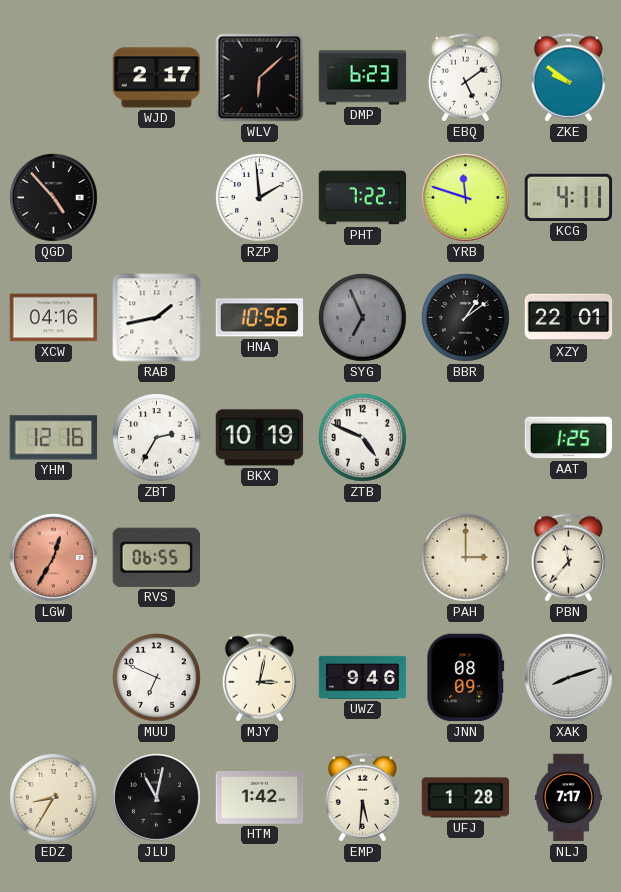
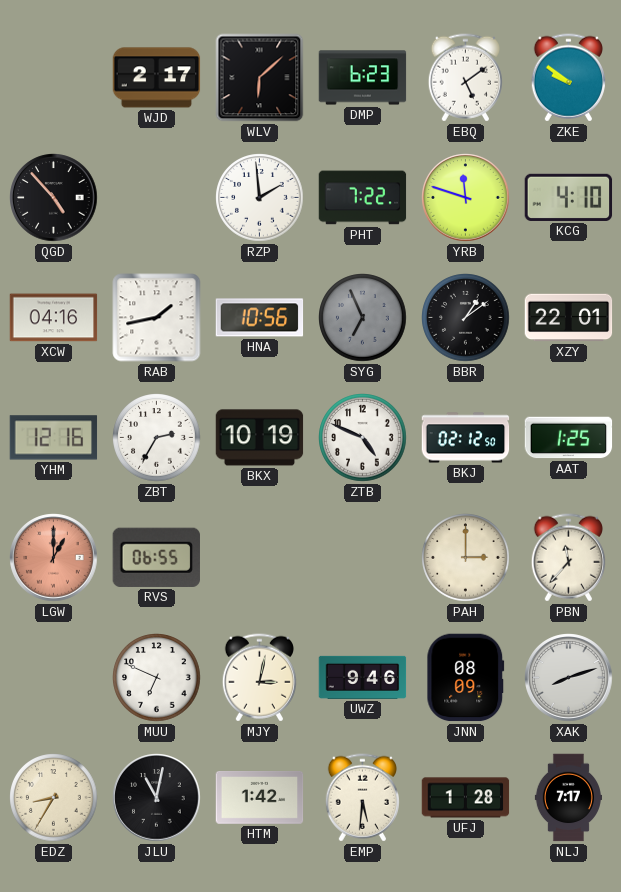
KCG: 4:11 -> 4:10 (569, 197)
BKJ: none -> 02:12 (466, 438)
LGW: 12:35 -> 1:00 (54, 558)
